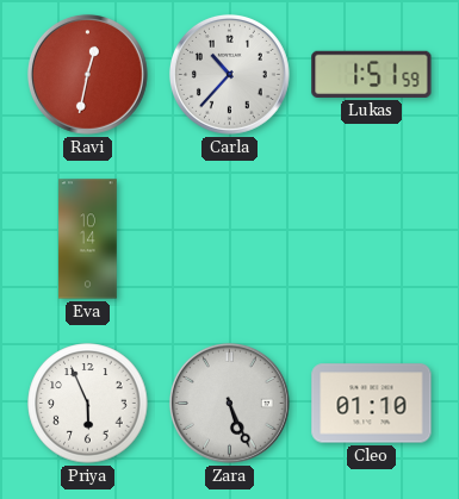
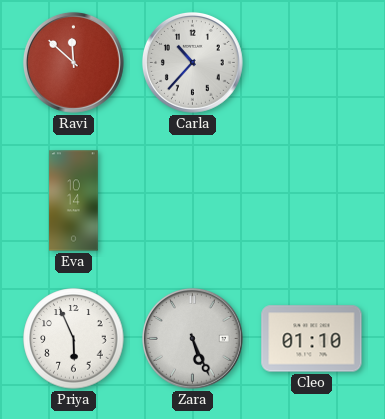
Ravi: 12:32 -> 11:52 (73, 62)
Lukas: 1:51 -> none (372, 74)
